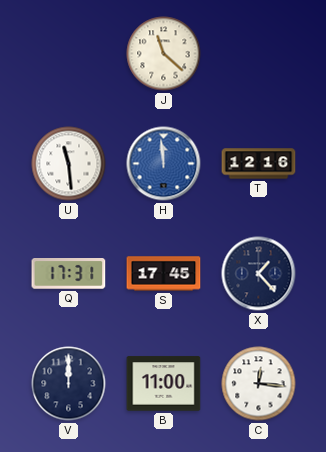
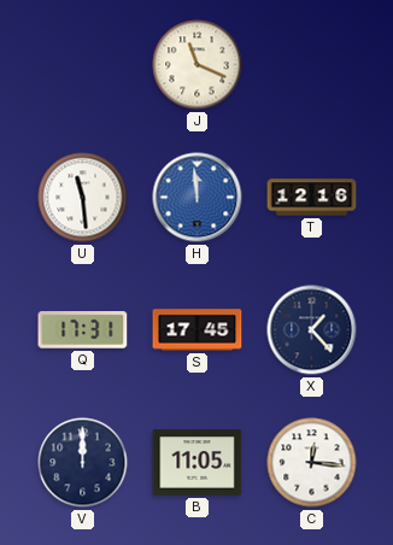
J: 11:22 -> 11:19 (198, 65)
B: 11:00 -> 11:05 (198, 463)
